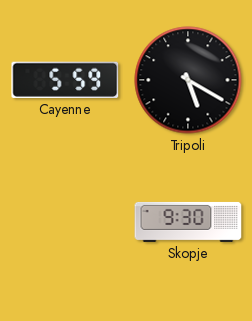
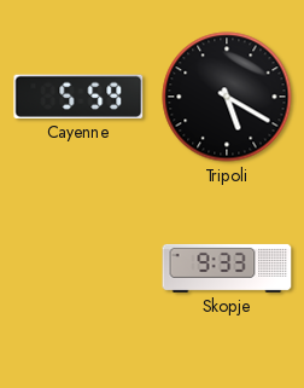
Skopje: 9:30 -> 9:33 (227, 268)
